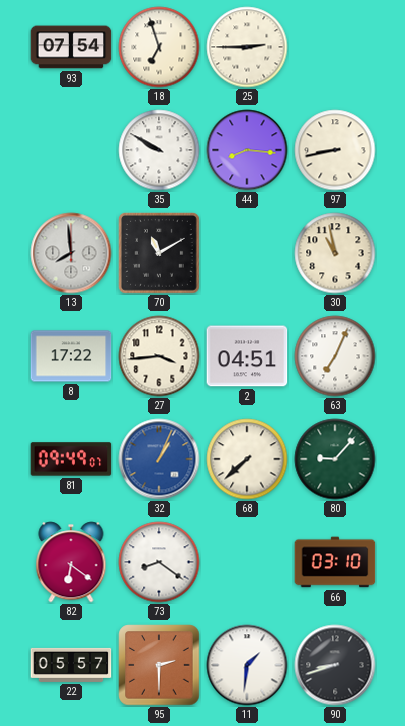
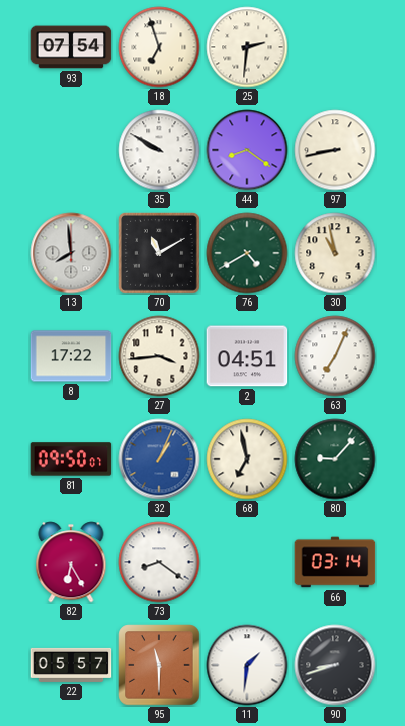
25: 2:45 -> 2:31 (247, 47)
44: 8:16 -> 8:21 (247, 150)
76: none -> 4:40 (247, 253)
81: 09:49 -> 09:50 (71, 459)
68: 7:38 -> 6:58 (247, 459)
82: 6:21 -> 6:25 (71, 562)
66: 03:10 -> 03:14 (335, 562)
95: 2:30 -> 11:30 (159, 665)
